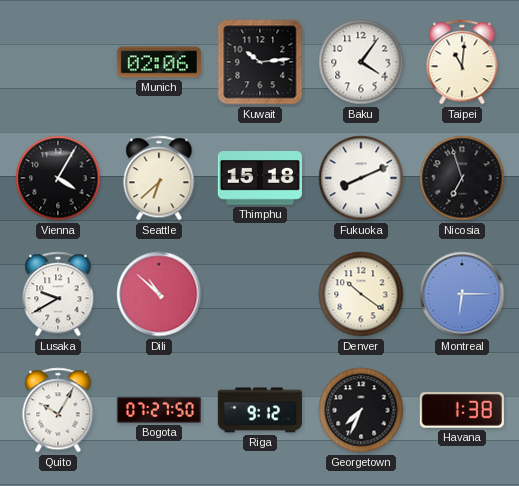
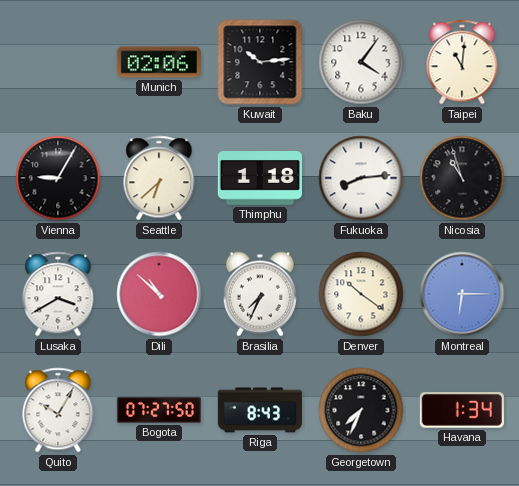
Vienna: 4:05 -> 9:05 (58, 178)
Thimphu: 15:18 -> 1:18 (260, 179)
Fukuoka: 8:11 -> 8:14 (361, 178)
Nicosia: 6:57 -> 10:57 (462, 178)
Lusaka: 9:40 -> 3:40 (58, 294)
Brasilia: none -> 7:34 (260, 294)
Riga: 9:12 -> 8:43 (260, 410)
Havana: 1:38 -> 1:34 (462, 410)
